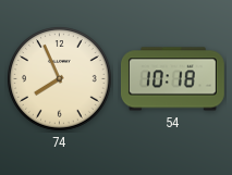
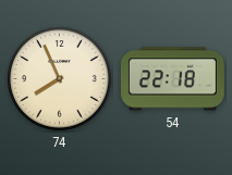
54: 10:18 -> 22:18 (172, 79)
